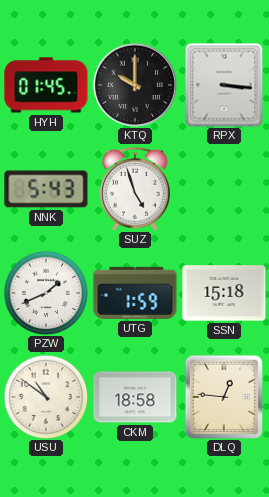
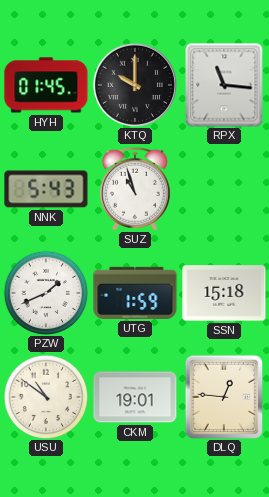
RPX: 3:16 -> 11:16 (224, 85)
SUZ: 4:57 -> 10:57 (135, 189)
CKM: 18:58 -> 19:01 (135, 397)
